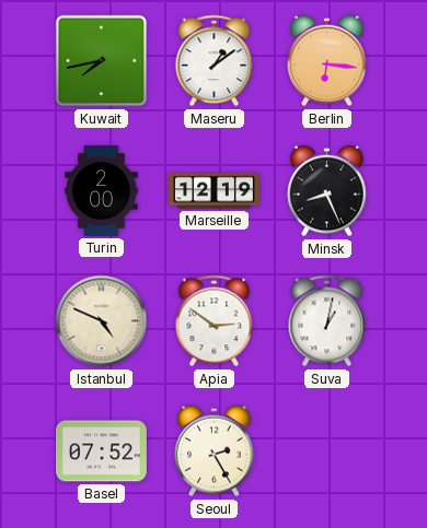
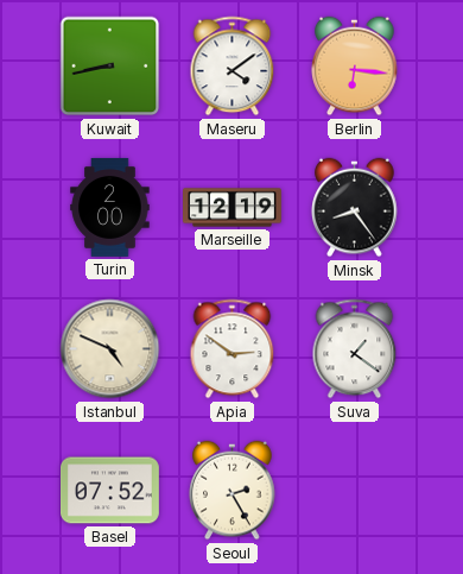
Kuwait: 7:43 -> 8:43 (110, 67)
Maseru: 1:09 -> 4:09 (233, 67)
Minsk: 8:26 -> 8:24 (355, 208)
Suva: 1:02 -> 1:21 (355, 349)
